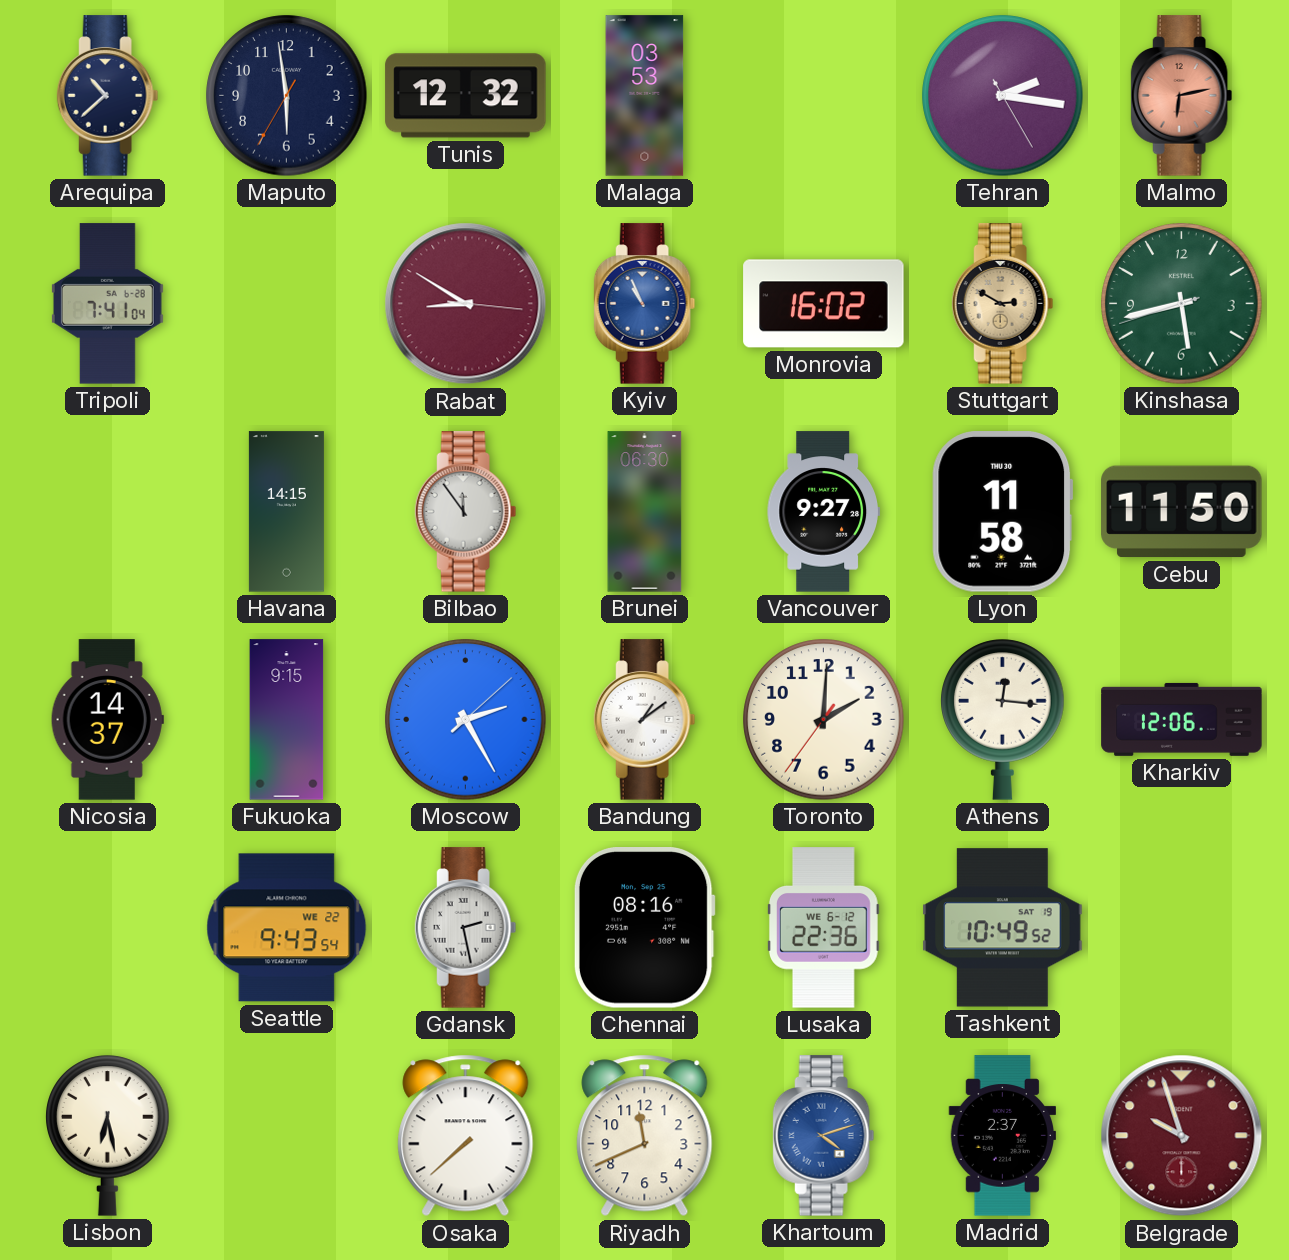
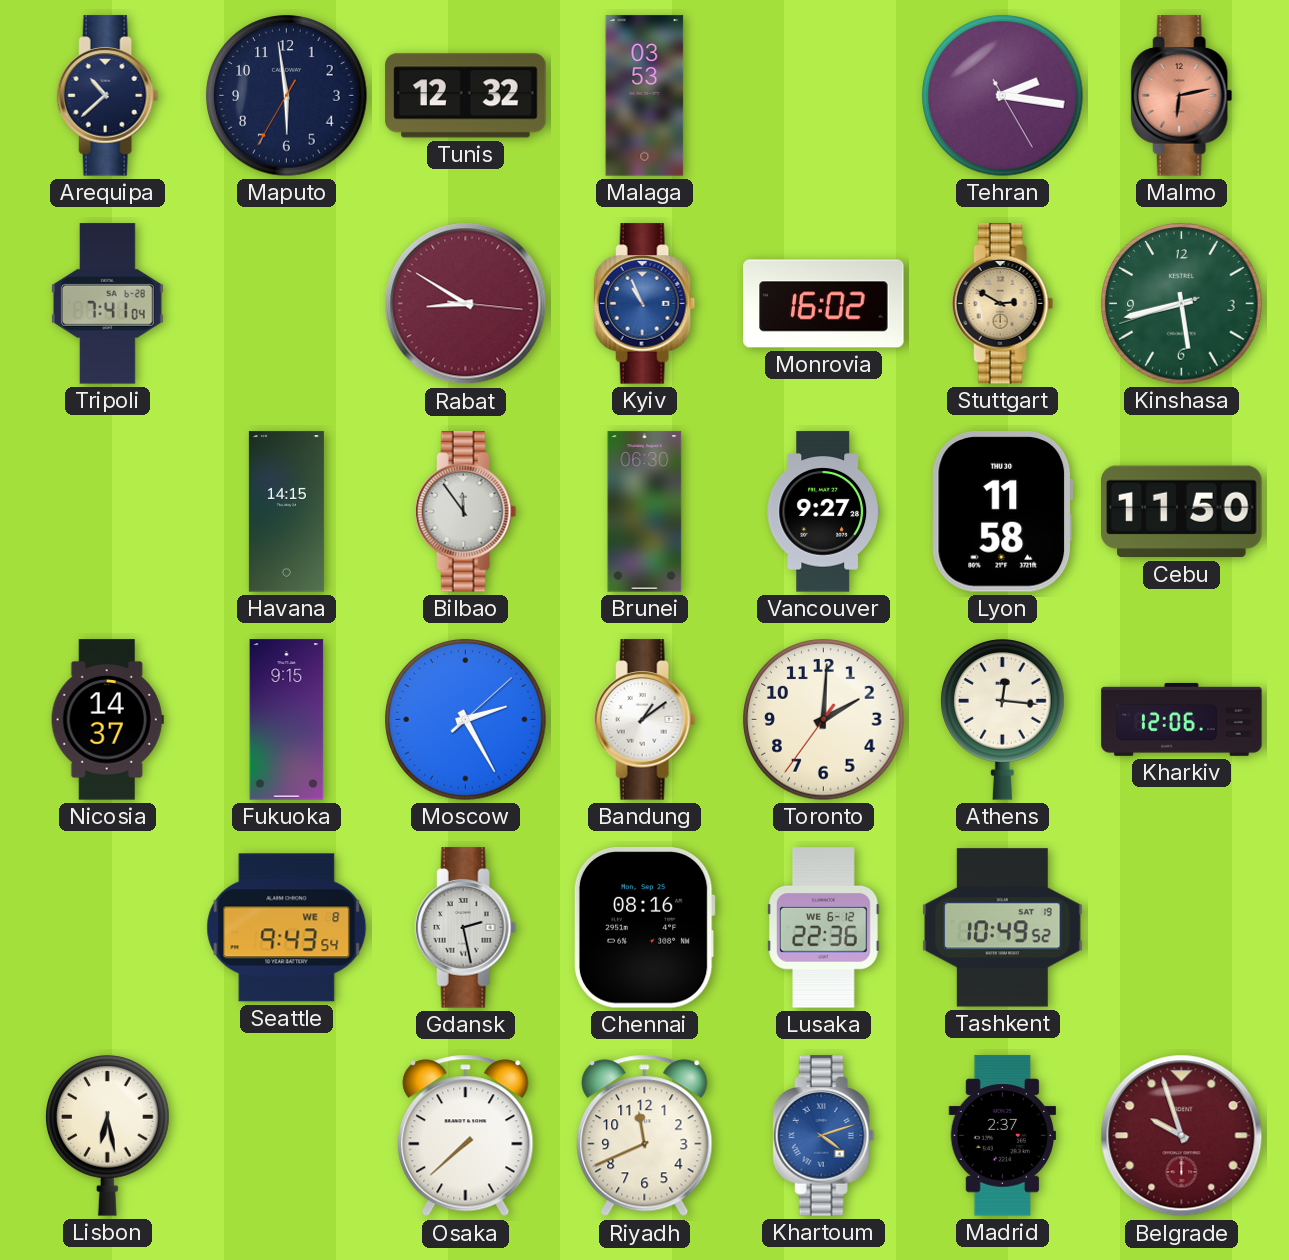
Seattle date: WE 22 -> WE 8 (287, 928)
